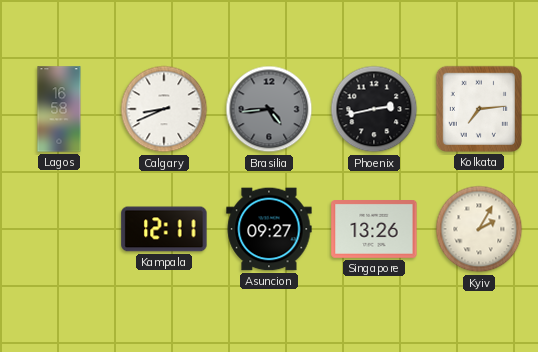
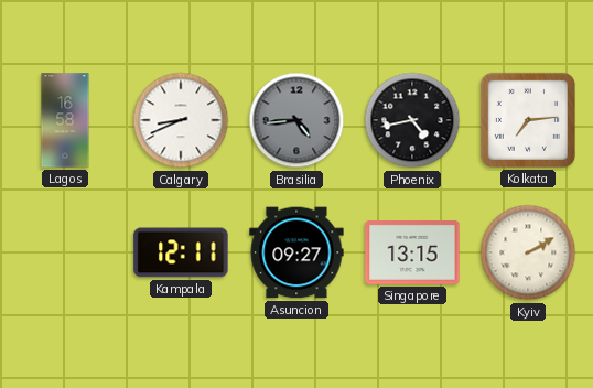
Phoenix: 2:43 -> 4:43 (412, 120)
Singapore: 13:26 -> 13:15 (412, 254)
Kyiv: 2:05 -> 2:10 (528, 252)
